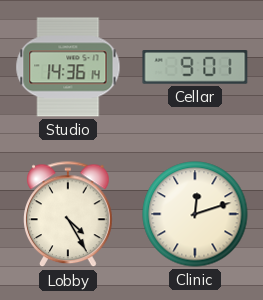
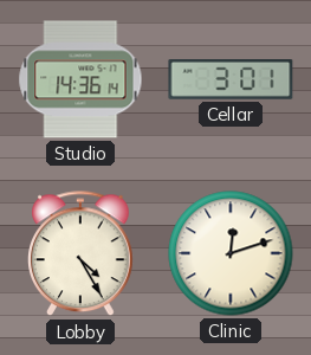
Cellar: 9:01 -> 3:01 (231, 80)
